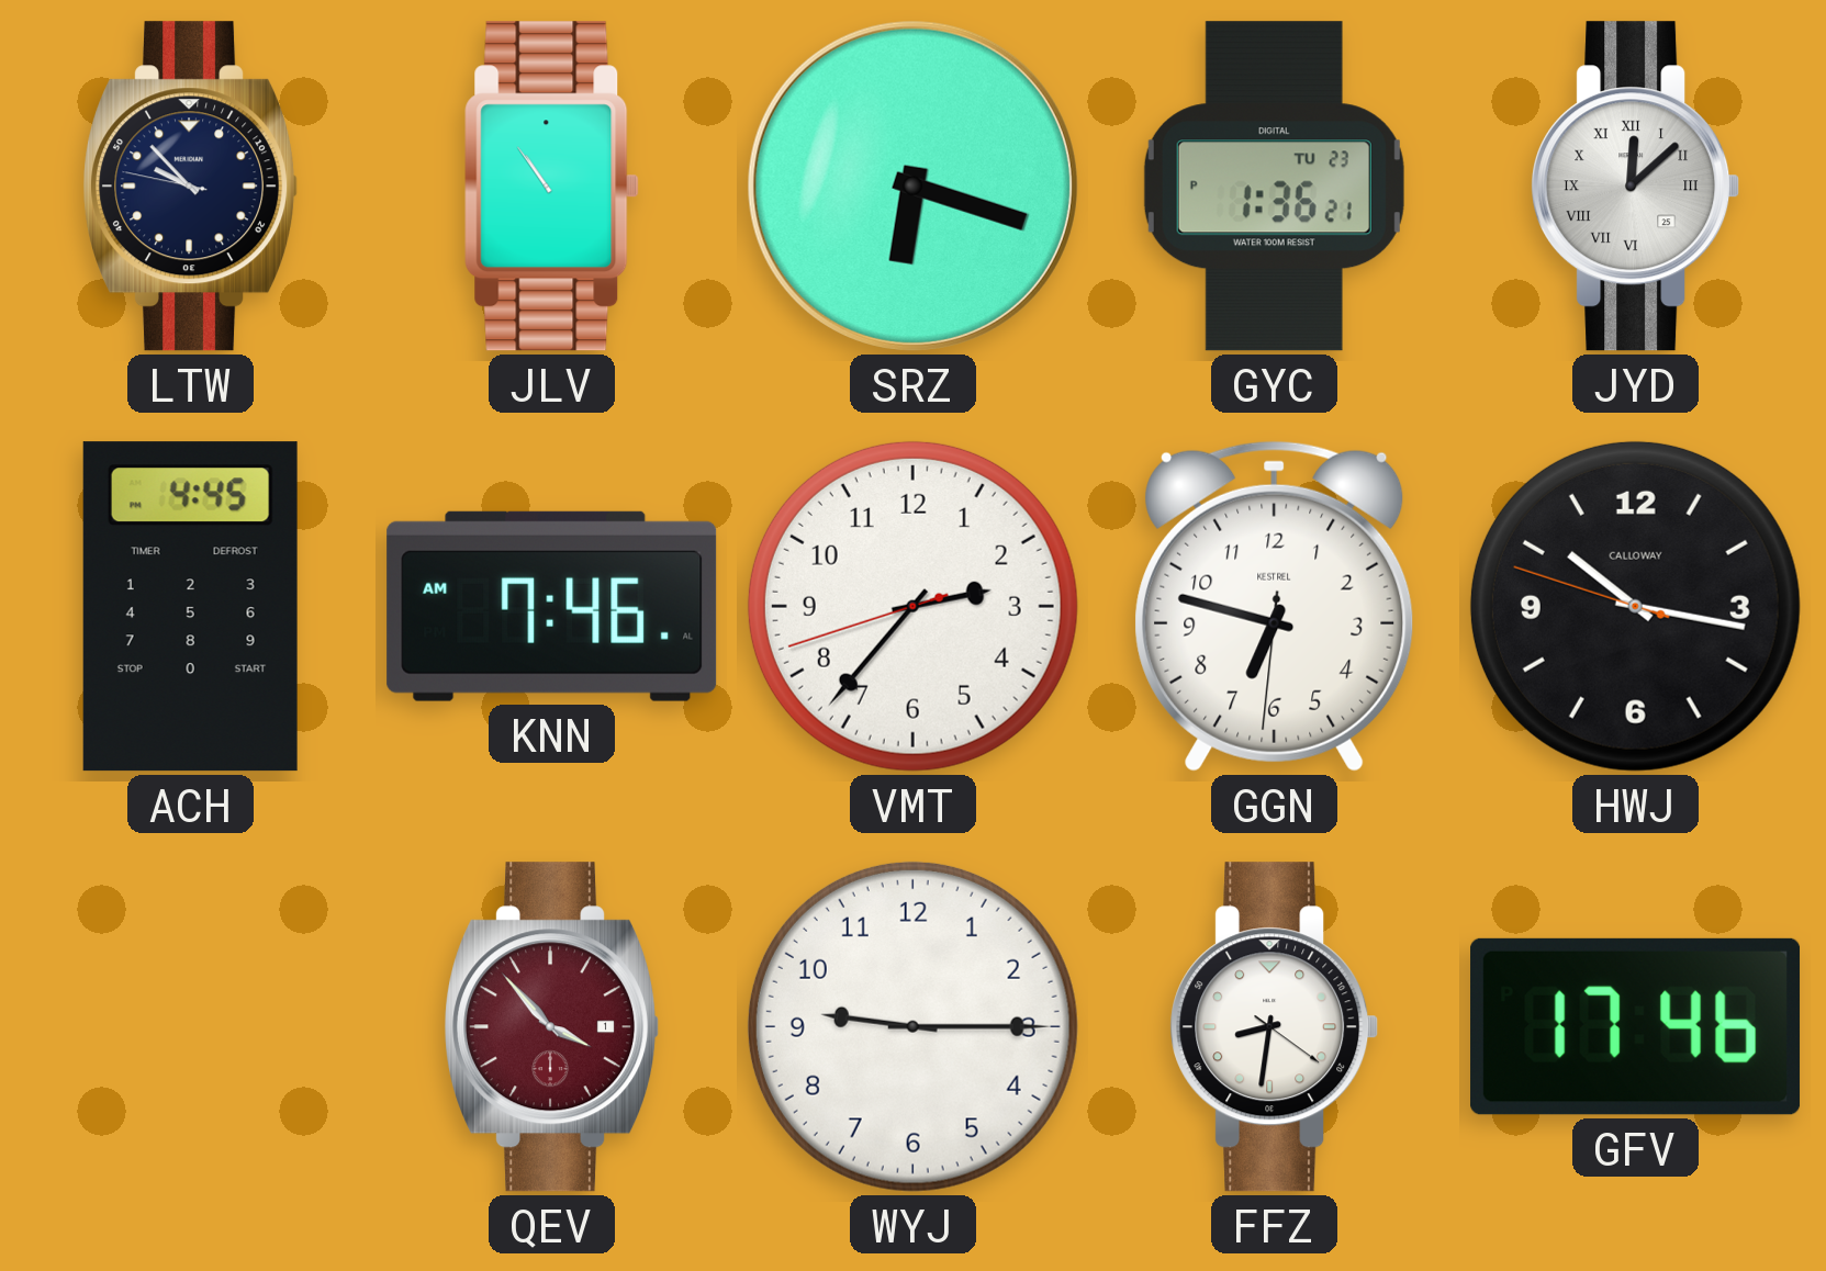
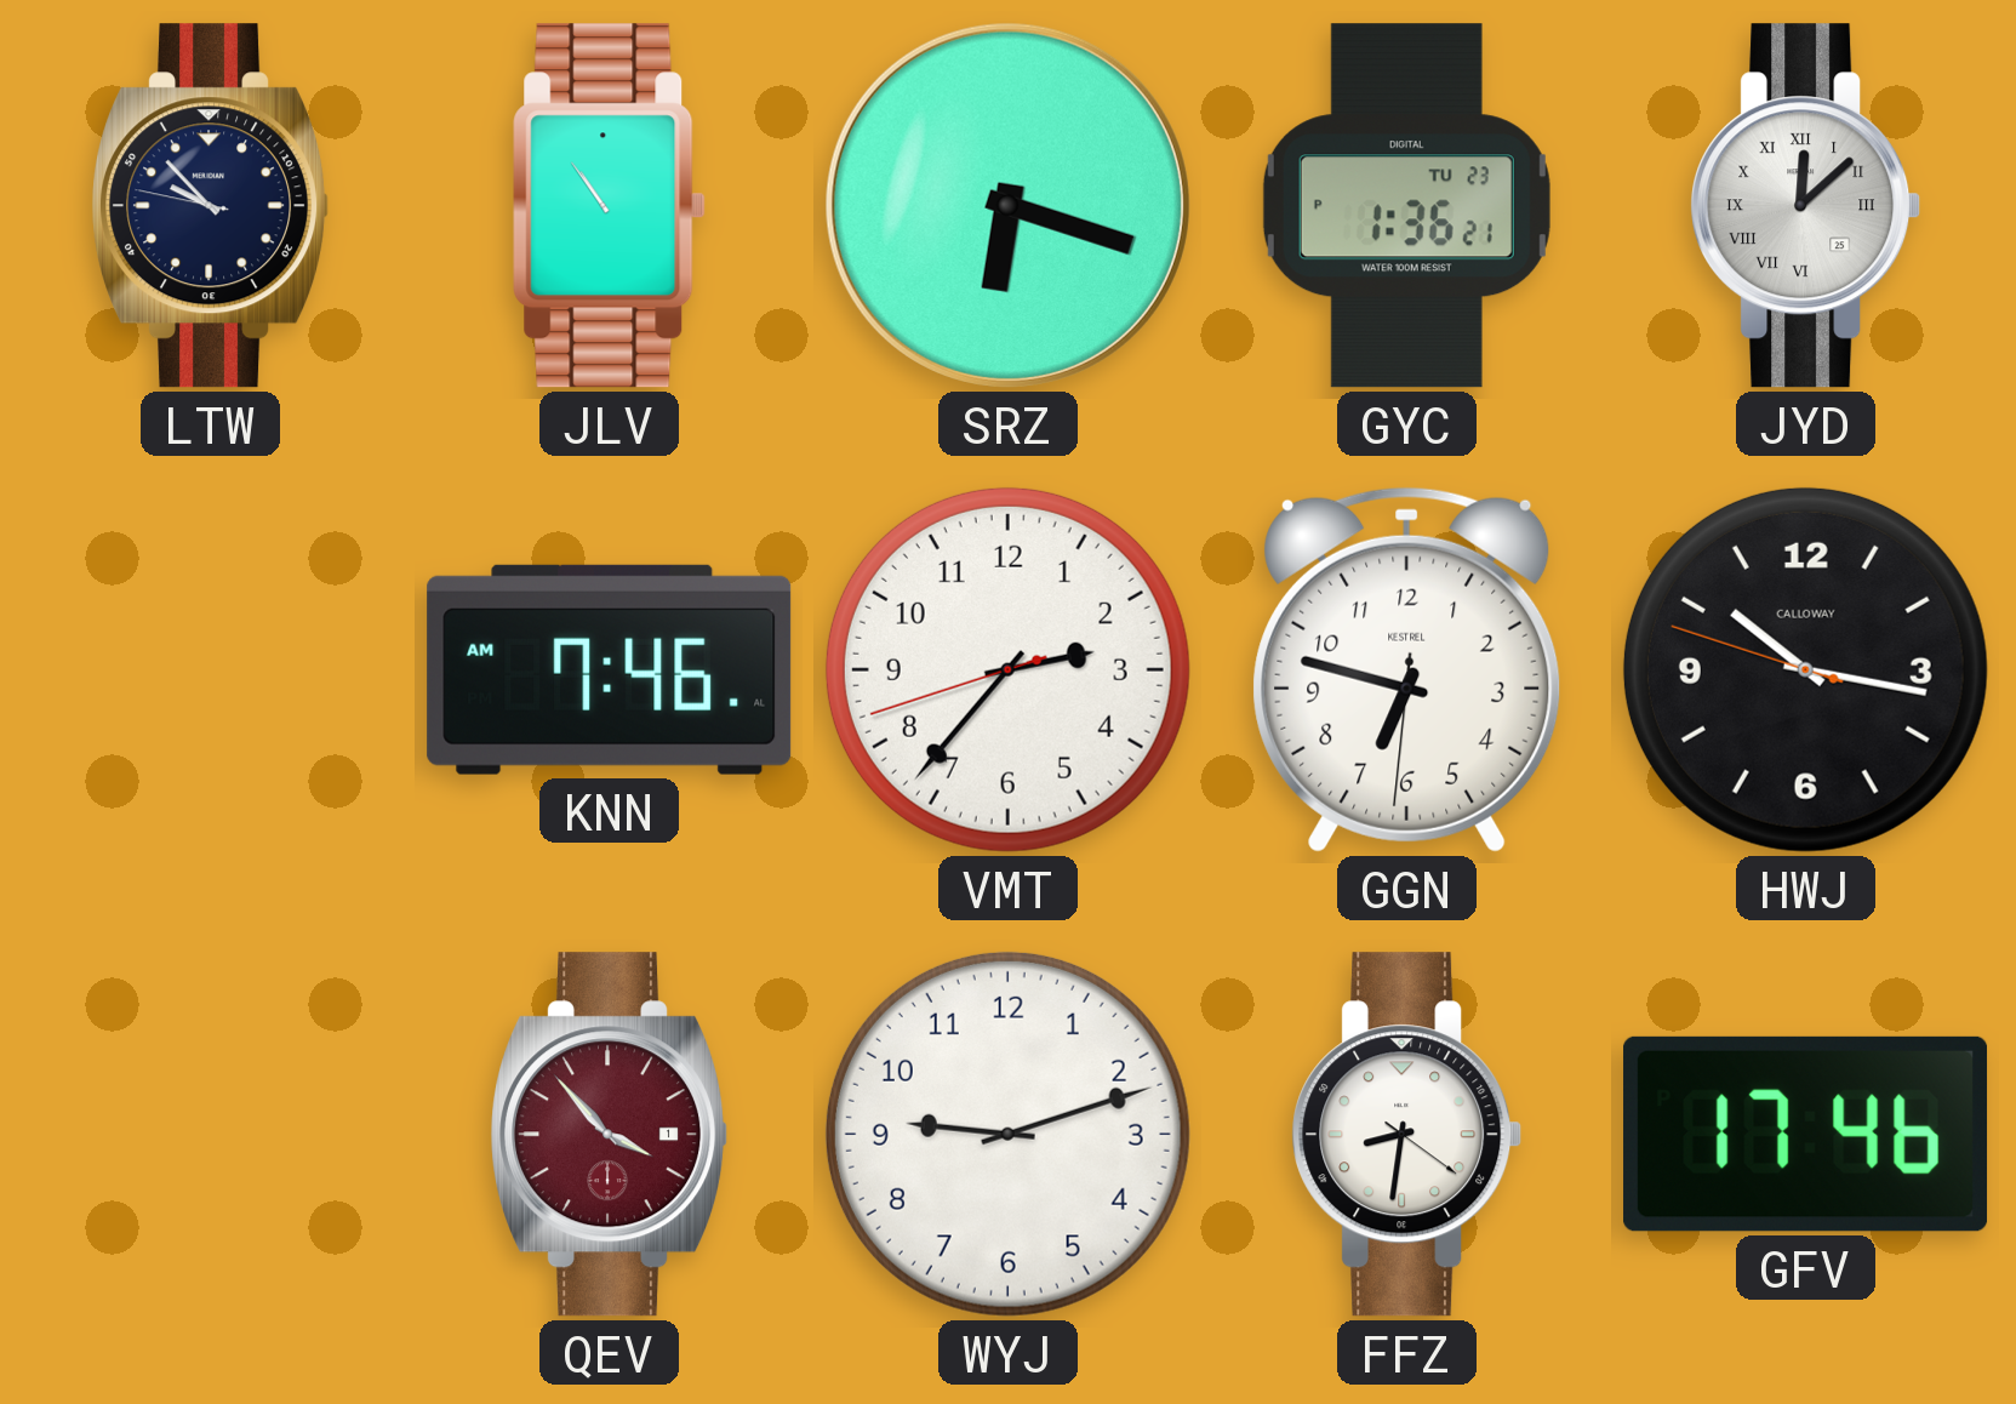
ACH: 4:45 -> none (190, 607)
WYJ: 9:15 -> 9:12 (1007, 1134)
